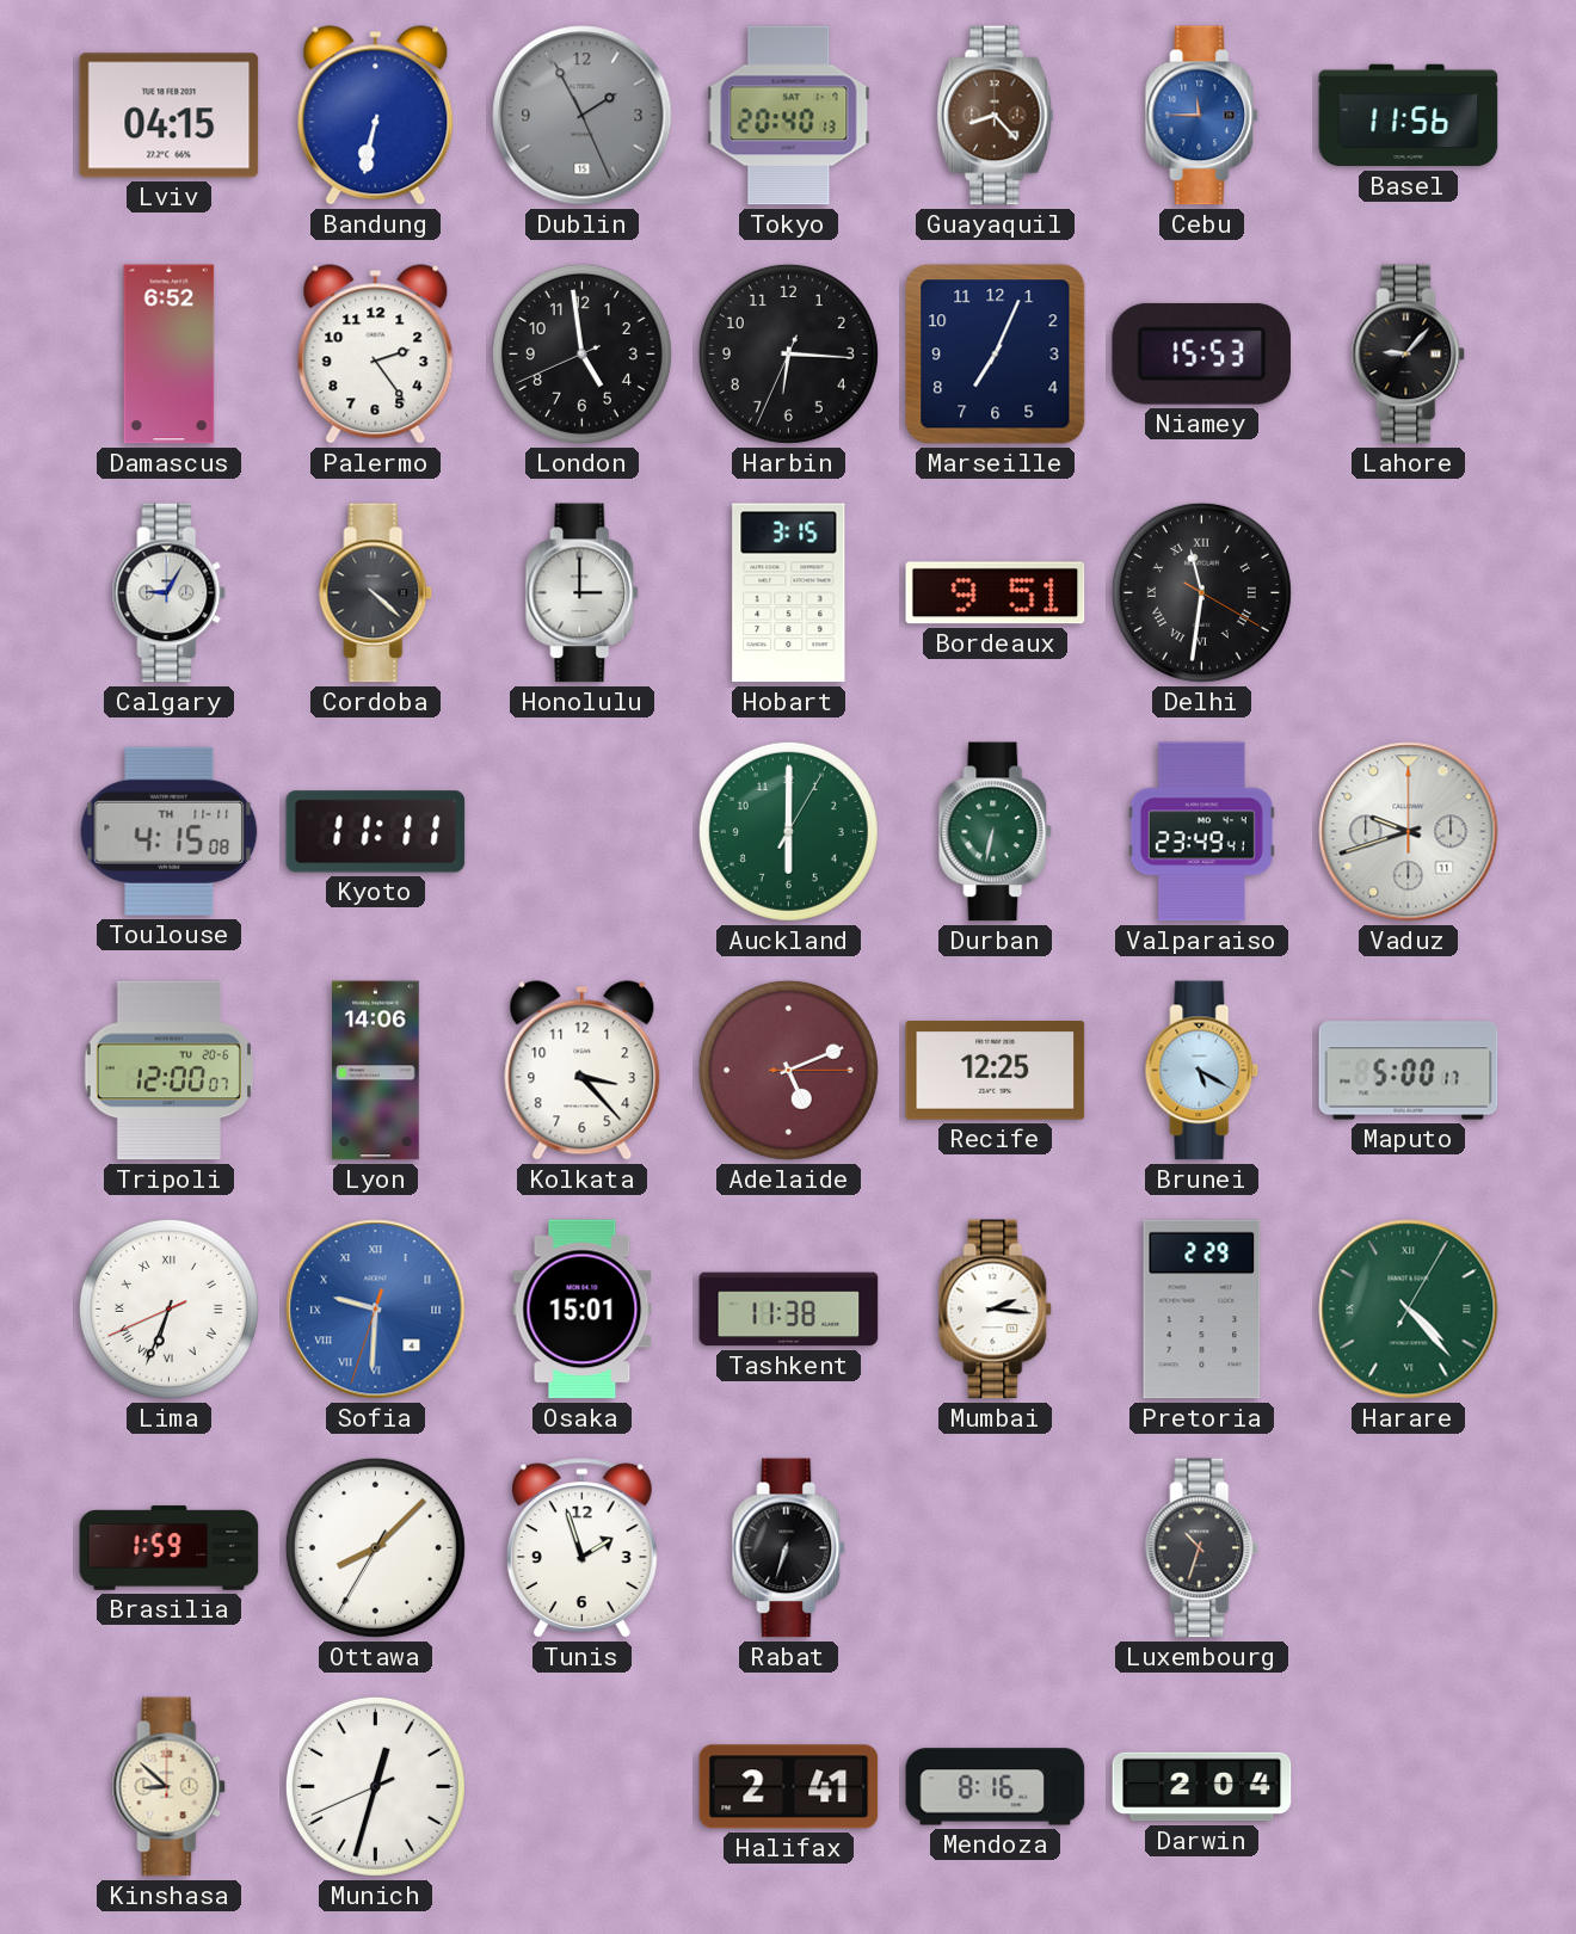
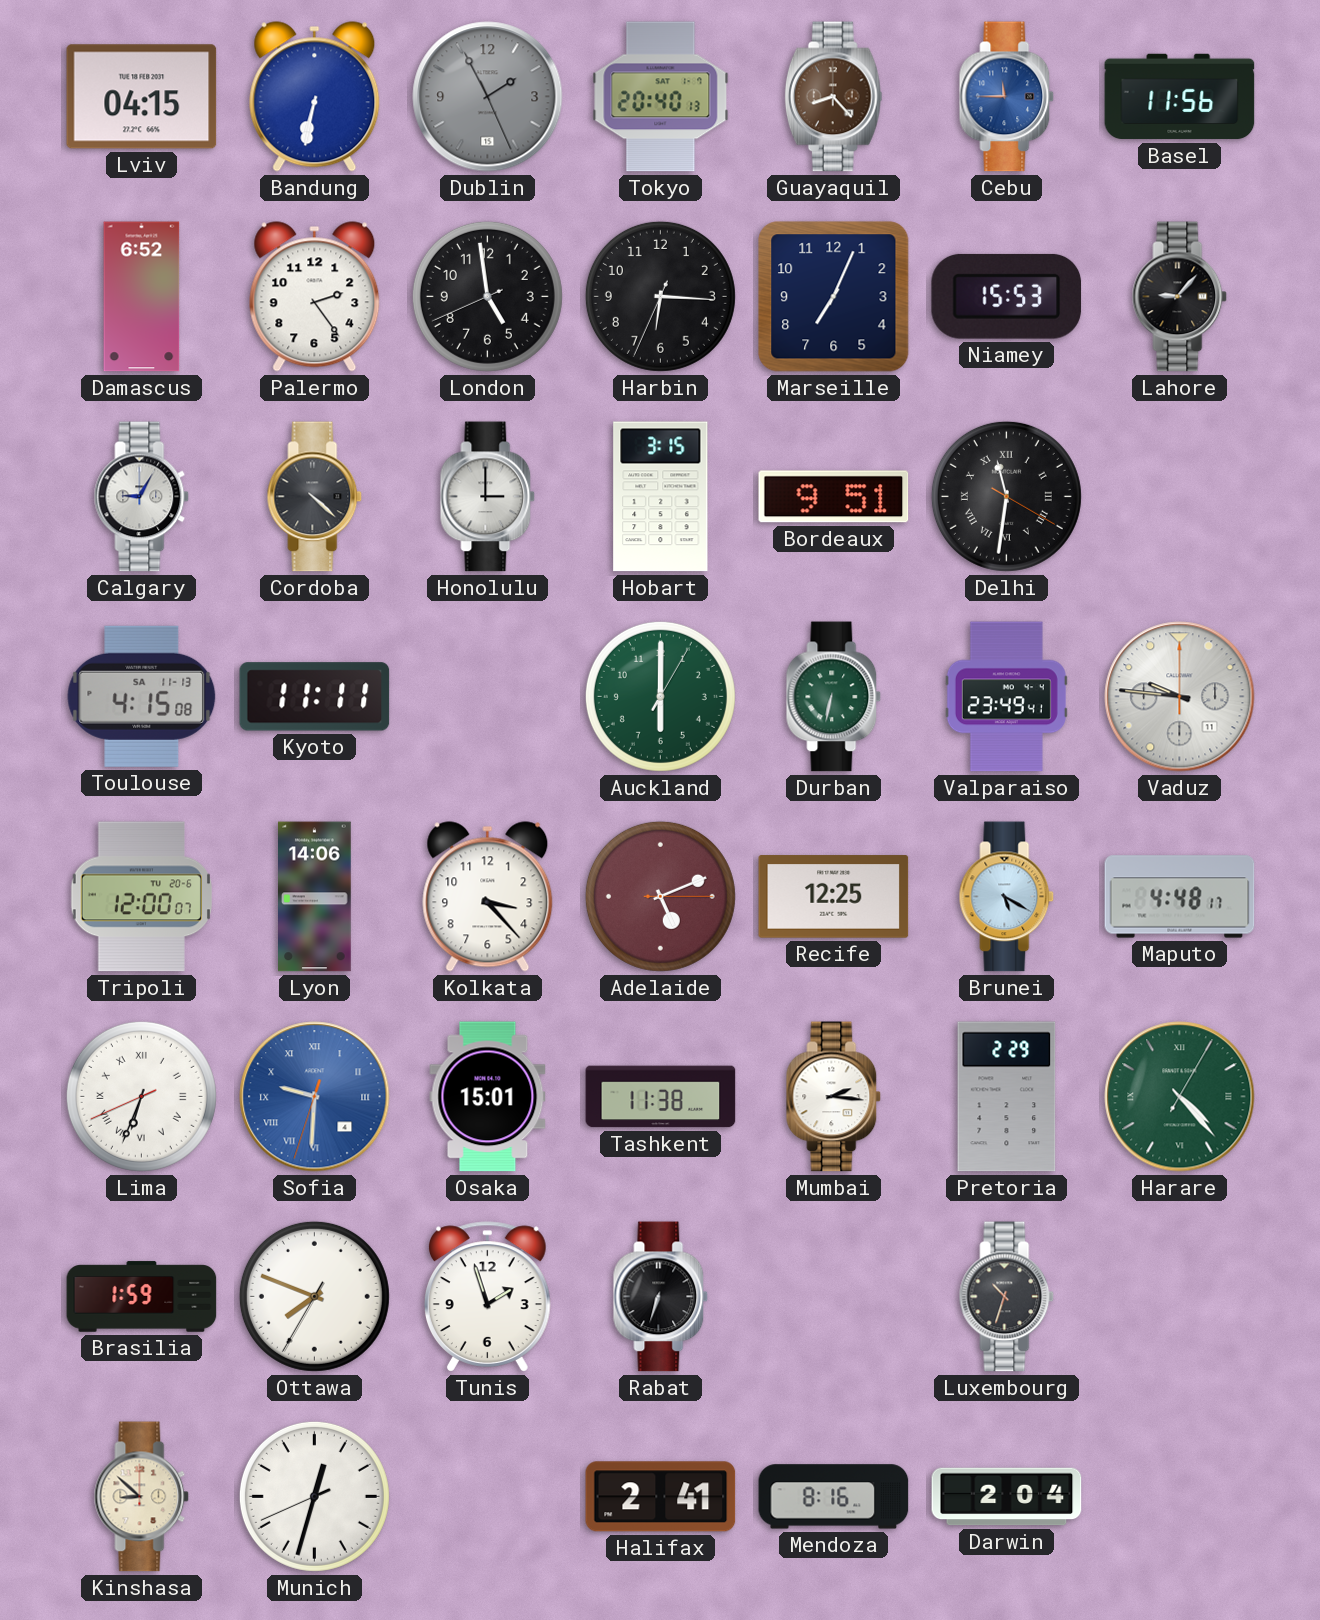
Toulouse date: TH 11-11 -> SA 11-13 (142, 696)
Vaduz: 9:42 -> 9:46 (1180, 697)
Maputo: 5:00 -> 4:48 (1180, 897)
Ottawa: 8:07 -> 7:48 (314, 1296)
